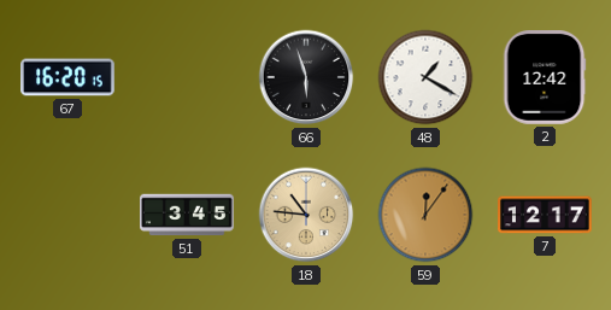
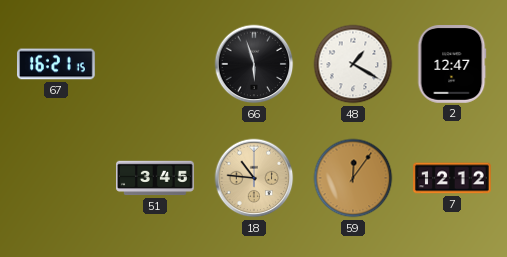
67: 16:20 -> 16:21 (57, 64)
2: 12:42 -> 12:47 (452, 65)
7: 12:17 -> 12:12 (453, 178)
